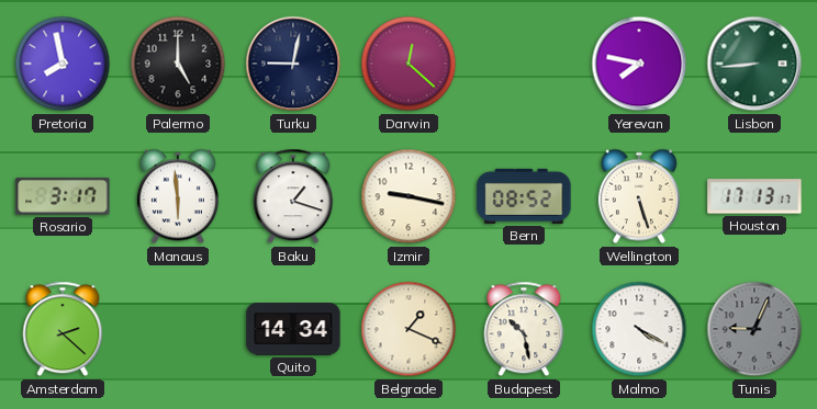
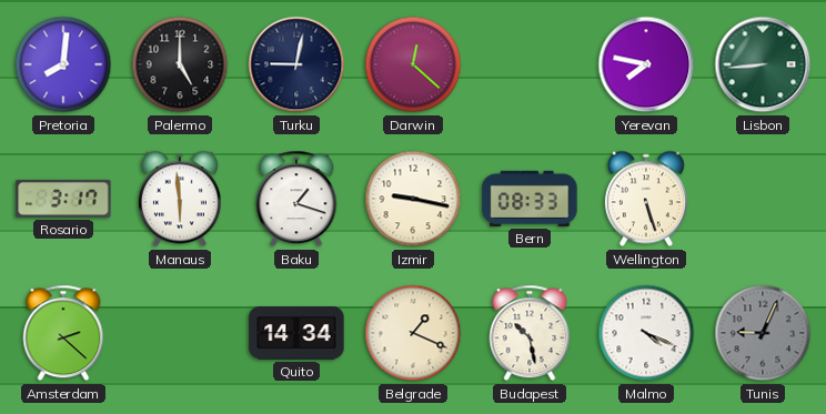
Pretoria: 7:58 -> 8:01 (63, 64)
Bern: 08:52 -> 08:33 (530, 199)
Houston: 17:13 -> none (754, 196)
Malmo: 4:20 -> 4:19 (646, 333)
